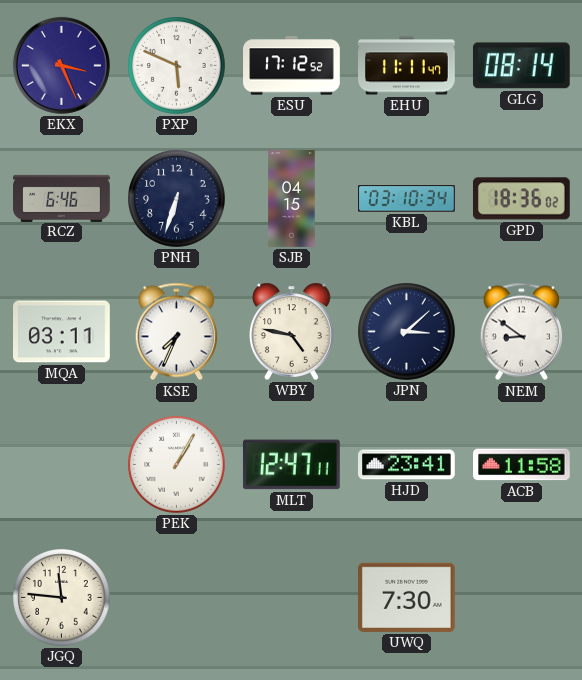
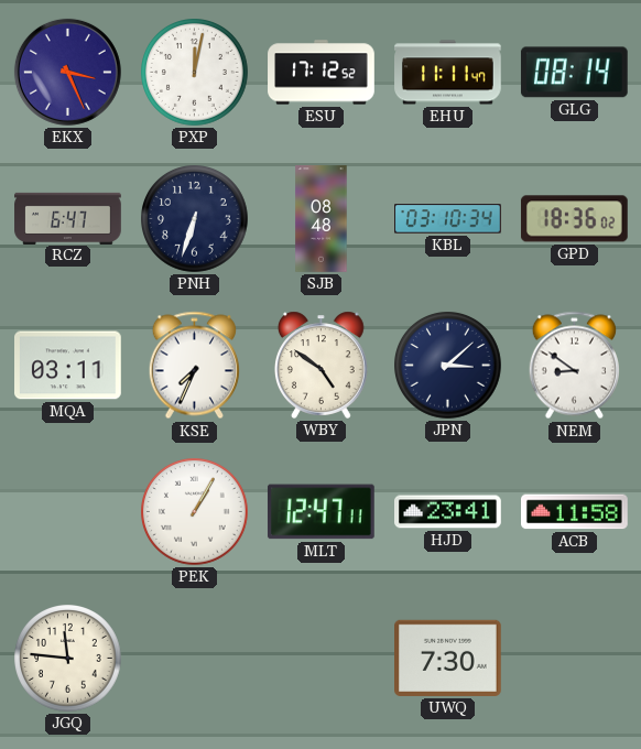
PXP: 5:49 -> 12:02 (195, 73)
RCZ: 6:46 -> 6:47 (68, 218)
SJB: 04:15 -> 08:48 (322, 219)
WBY: 4:47 -> 4:51 (320, 365)
